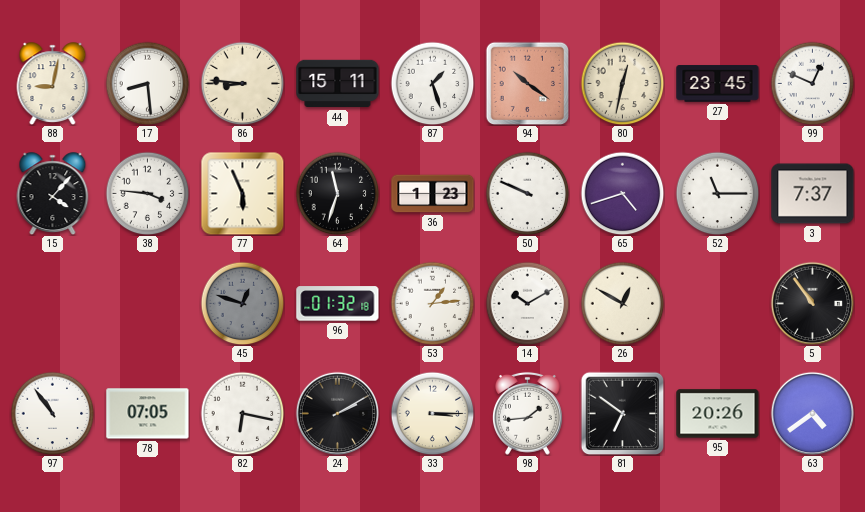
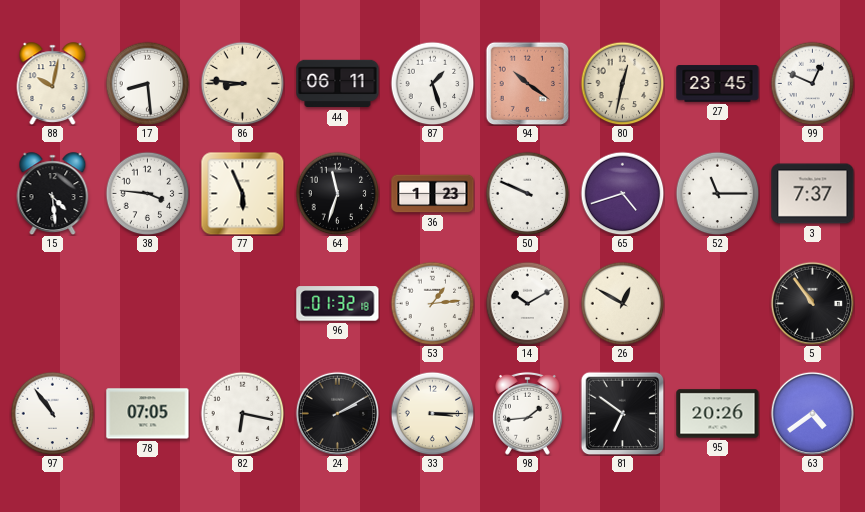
88: 9:02 -> 10:02 (53, 83)
44: 15:11 -> 06:11 (338, 84)
15: 4:07 -> 4:29 (53, 193)
45: 12:48 -> none (242, 303)
